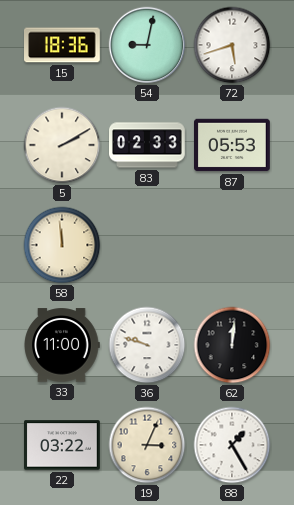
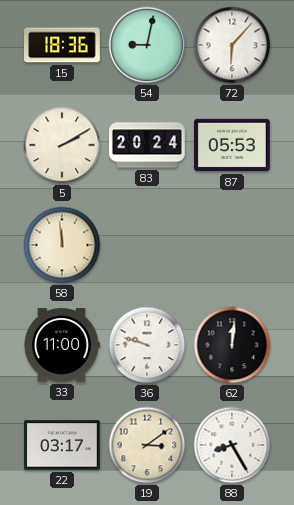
72: 5:42 -> 6:07 (232, 45)
83: 02:33 -> 20:24 (147, 145)
22: 03:22 -> 03:17 (63, 445)
19: 3:04 -> 3:09 (147, 445)
88: 1:25 -> 8:25 (232, 445)
